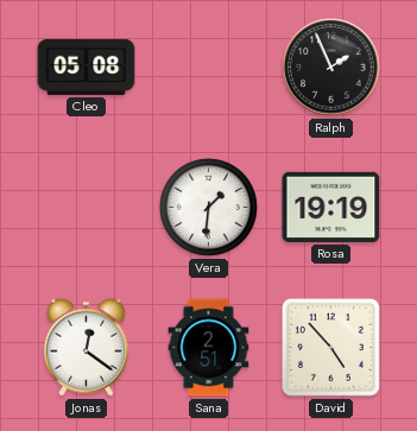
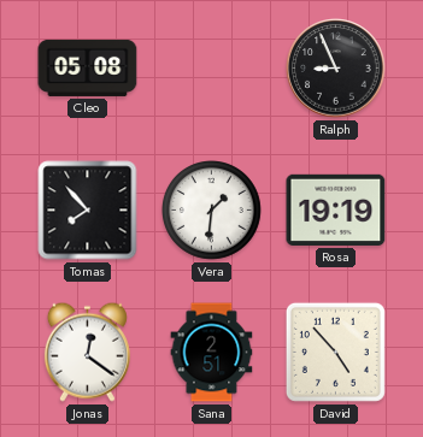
Ralph: 1:56 -> 8:56 (336, 69)
Tomas: none -> 7:53 (88, 211)
